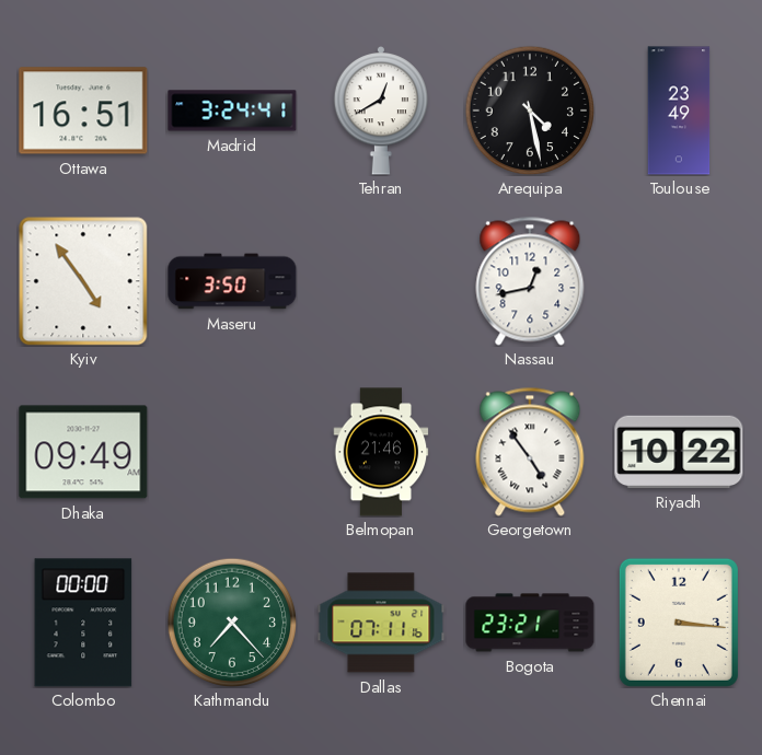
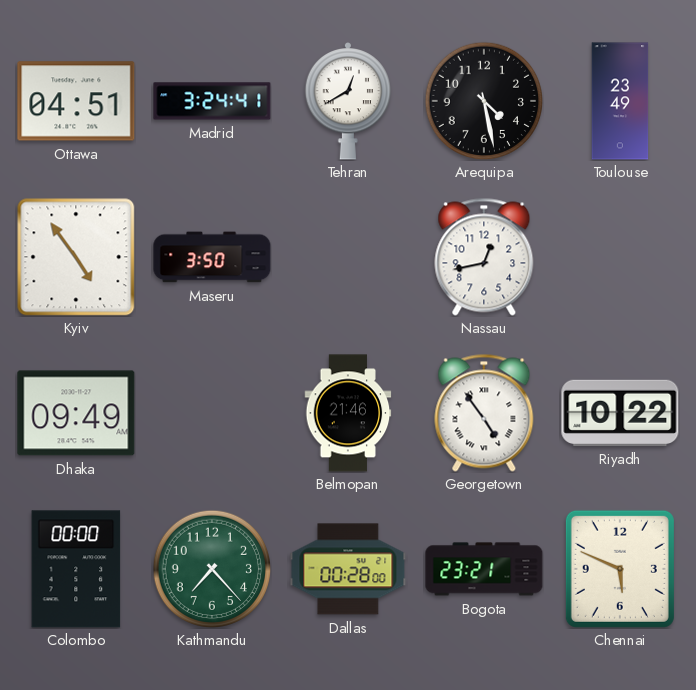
Ottawa: 16:51 -> 04:51 (76, 101)
Dallas: 07:11 -> 00:28 (348, 569)
Chennai: 3:16 -> 5:49 (620, 569)
